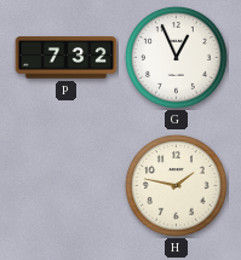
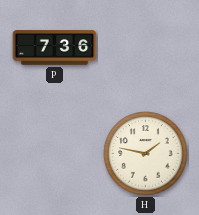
P: 7:32 -> 7:36 (55, 48)
G: 12:56 -> none (177, 58)
